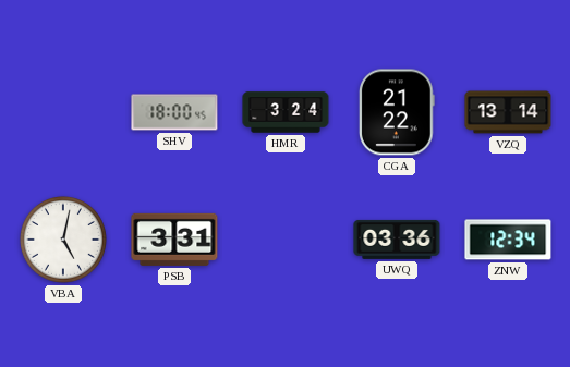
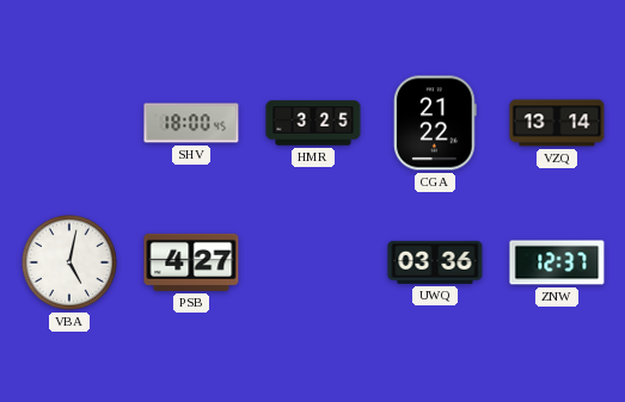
HMR: 3:24 -> 3:25 (313, 123)
PSB: 3:31 -> 4:27 (191, 262)
ZNW: 12:34 -> 12:37 (557, 262)
